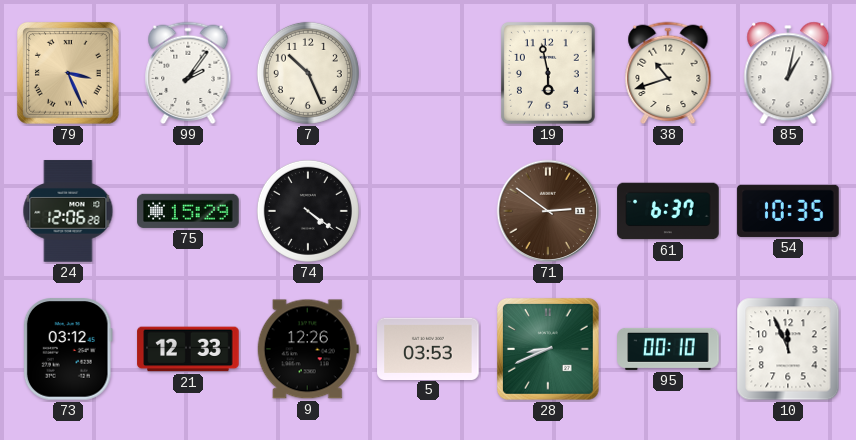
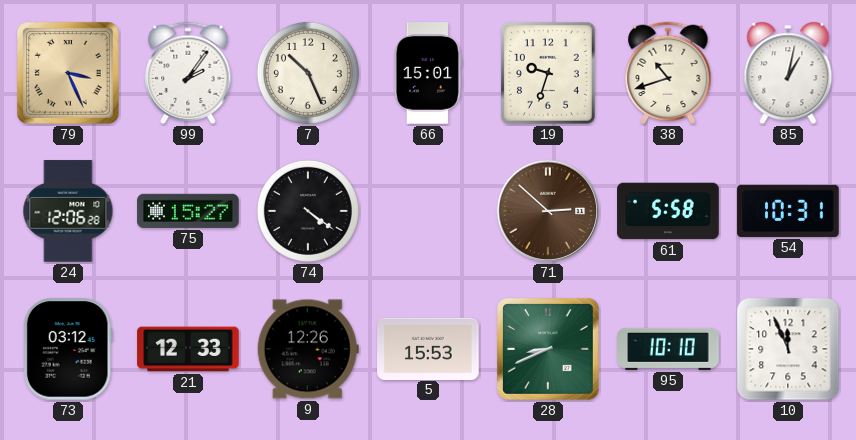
66: none -> 15:01 (428, 73)
19: 5:58 -> 9:33 (548, 74)
75: 15:29 -> 15:27 (188, 211)
71: 2:51 -> 2:52 (548, 211)
61: 6:37 -> 5:58 (668, 211)
54: 10:35 -> 10:31 (788, 211)
5: 03:53 -> 15:53 (428, 348)
95: 00:10 -> 10:10 (668, 349)
